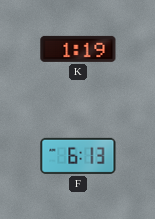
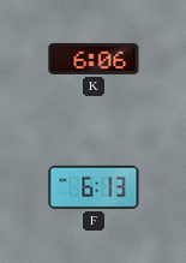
K: 1:19 -> 6:06 (94, 59)
